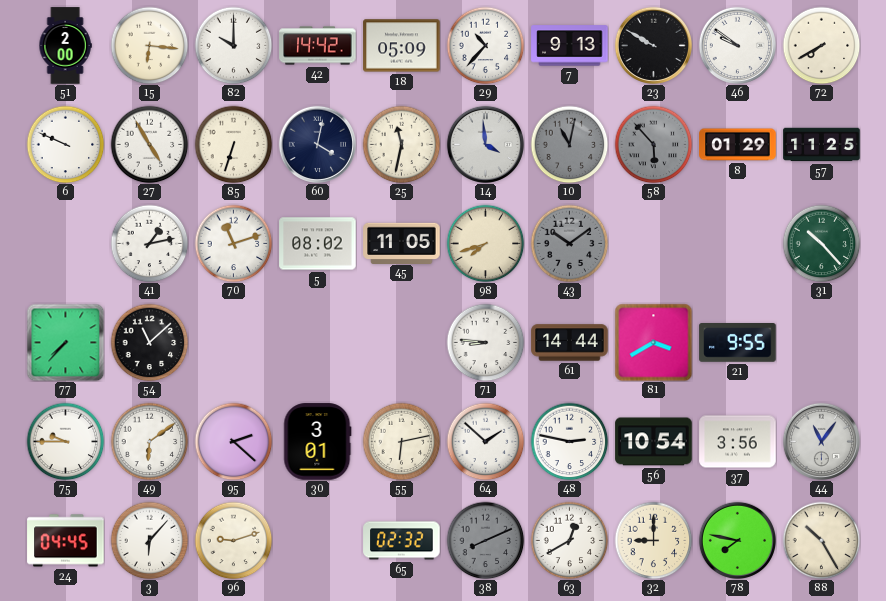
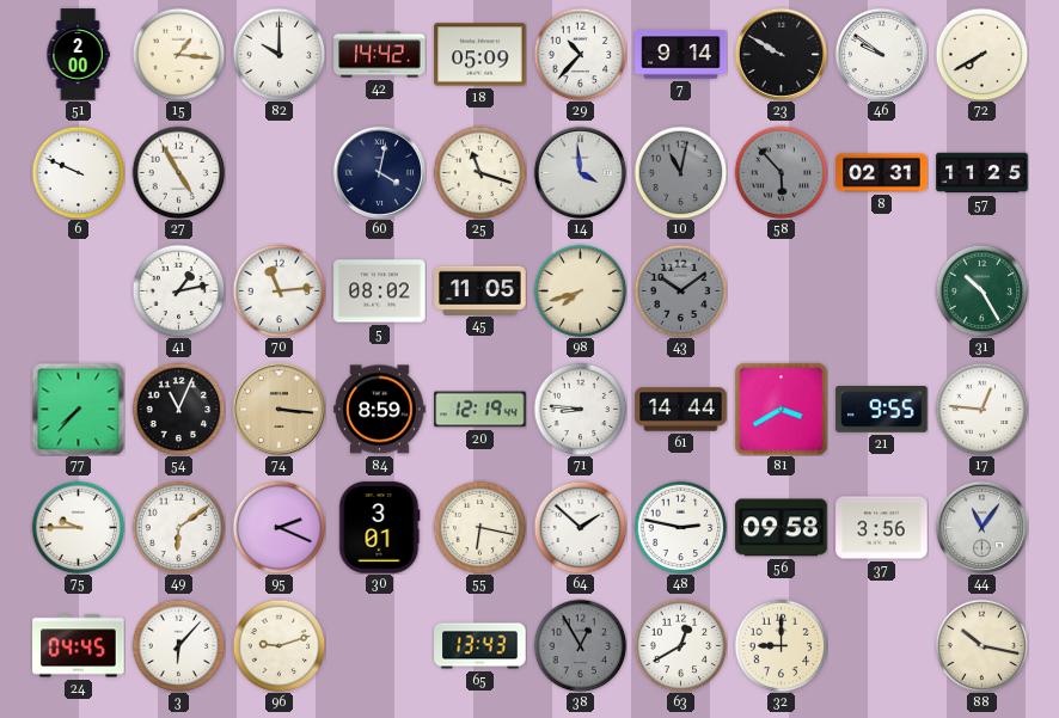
15: 6:16 -> 1:16 (178, 54)
7: 9:13 -> 9:14 (681, 55)
85: 6:33 -> none (233, 144)
25: 11:32 -> 11:18 (479, 172)
8: 01:29 -> 02:31 (882, 173)
70: 11:12 -> 11:14 (278, 290)
31: 10:23 -> 10:25 (981, 290)
54: 11:08 -> 11:04 (178, 409)
74: none -> 3:16 (278, 409)
84: none -> 8:59 (380, 410)
20: none -> 12:19 (480, 410)
17: none -> 12:46 (981, 409)
95: 2:22 -> 2:19 (278, 527)
55: 6:13 -> 6:17 (479, 527)
56: 10:54 -> 09:58 (782, 528)
65: 02:32 -> 13:43 (480, 646)
38: 8:11 -> 12:55 (580, 645)
78: 7:47 -> none (737, 540)
88: 10:25 -> 10:17 (981, 645)
